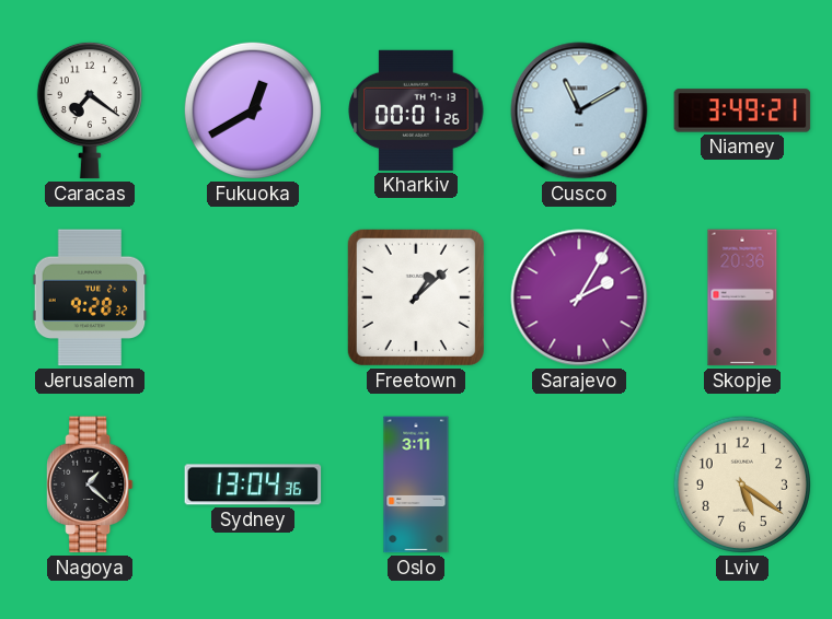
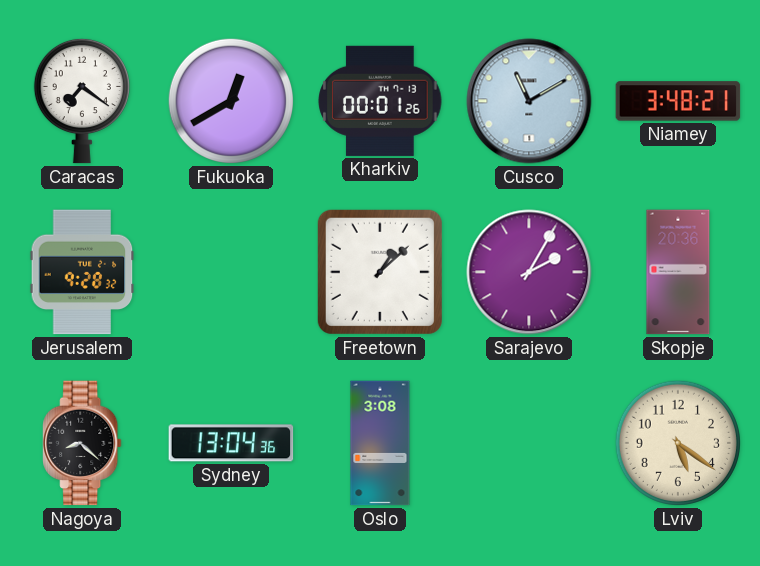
Niamey: 3:49 -> 3:48 (678, 101)
Nagoya: 1:22 -> 8:22 (82, 443)
Oslo: 3:11 -> 3:08 (380, 443)
